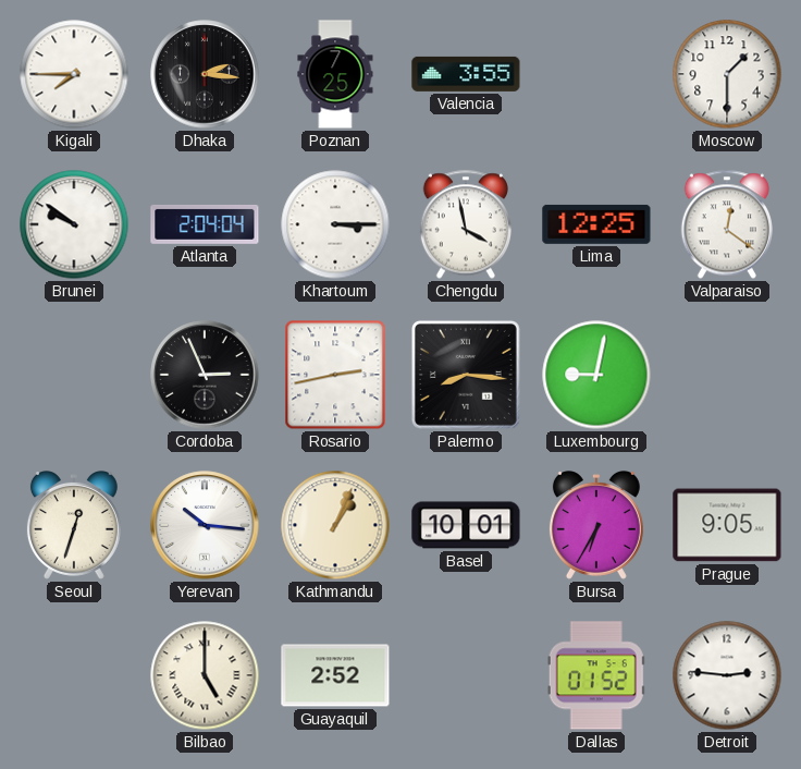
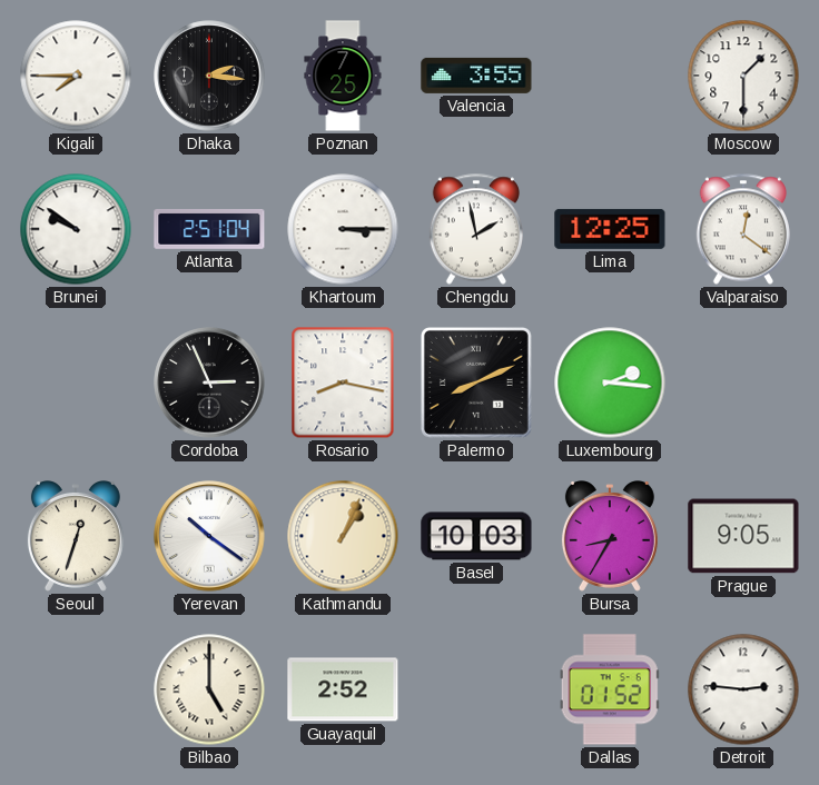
Atlanta: 2:04 -> 2:51 (209, 229)
Chengdu: 3:58 -> 1:58 (476, 229)
Rosario: 2:43 -> 8:17 (343, 382)
Palermo: 8:16 -> 8:11 (476, 382)
Luxembourg: 9:02 -> 2:16 (610, 382)
Yerevan: 10:16 -> 10:21 (209, 536)
Basel: 10:01 -> 10:03 (476, 536)
Bursa: 6:35 -> 8:35 (610, 537)
